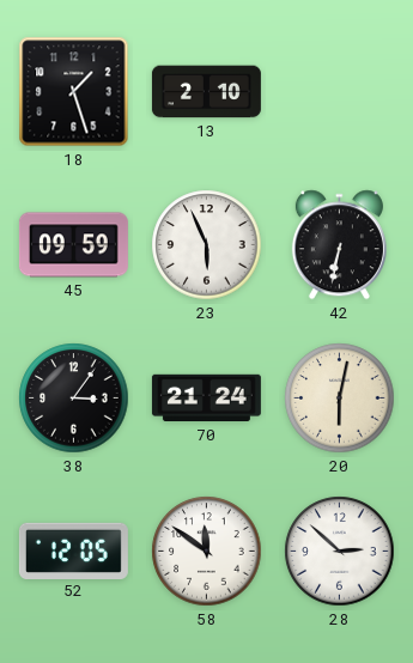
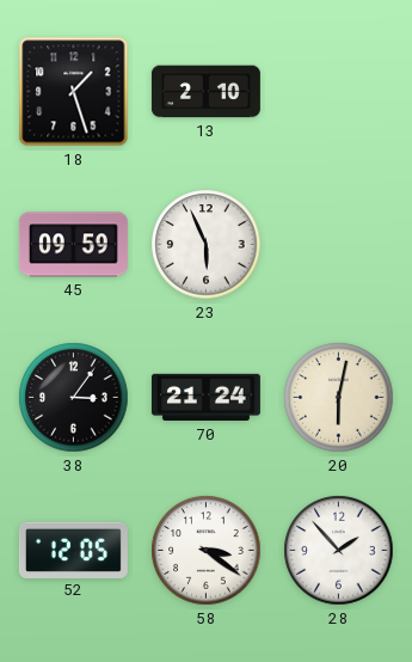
42: 6:32 -> none (339, 245)
58: 11:51 -> 3:21 (207, 551)
28: 2:52 -> 1:53 (339, 551)
